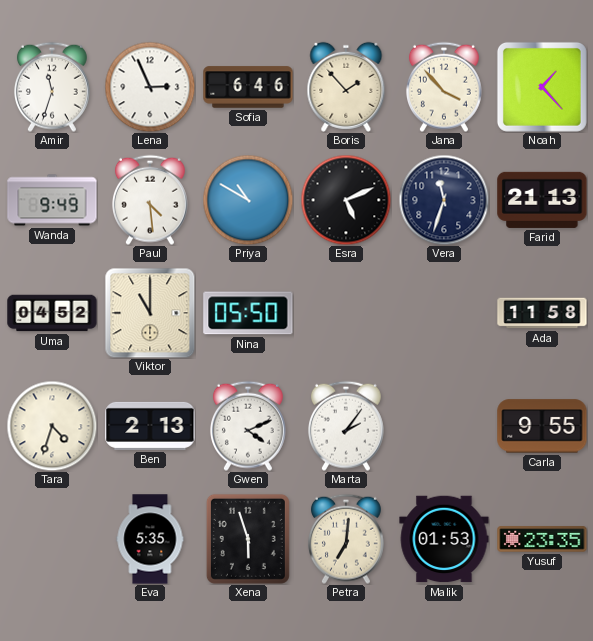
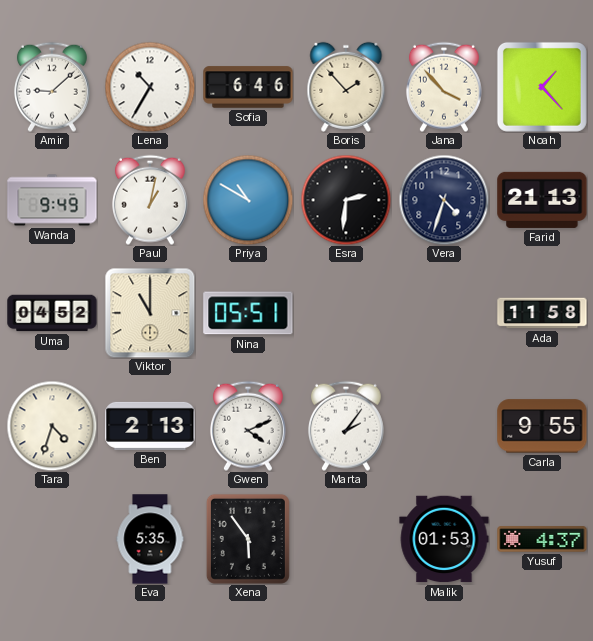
Amir: 11:33 -> 9:08 (52, 87)
Lena: 2:56 -> 10:35 (150, 87)
Paul: 4:29 -> 1:02 (150, 200)
Esra: 5:11 -> 2:31 (346, 200)
Vera: 11:33 -> 4:33 (444, 200)
Nina: 05:50 -> 05:51 (248, 313)
Xena: 5:57 -> 5:54 (248, 539)
Petra: 7:01 -> none (346, 539)
Yusuf: 23:35 -> 4:37 (542, 539)
